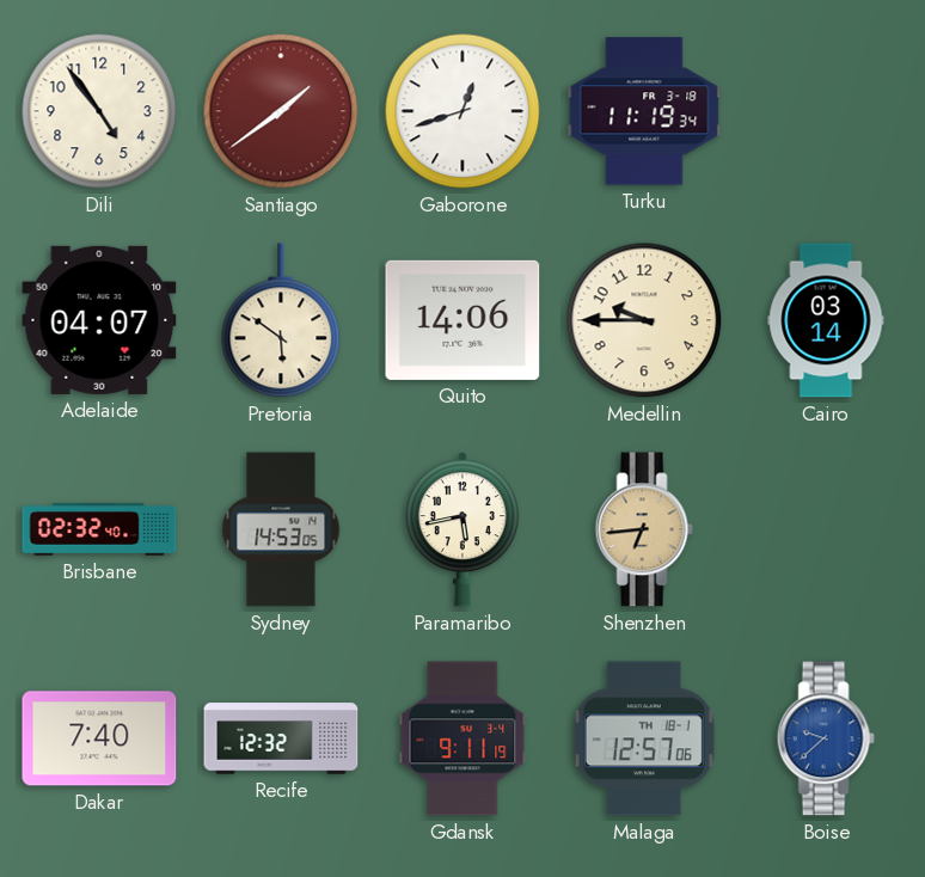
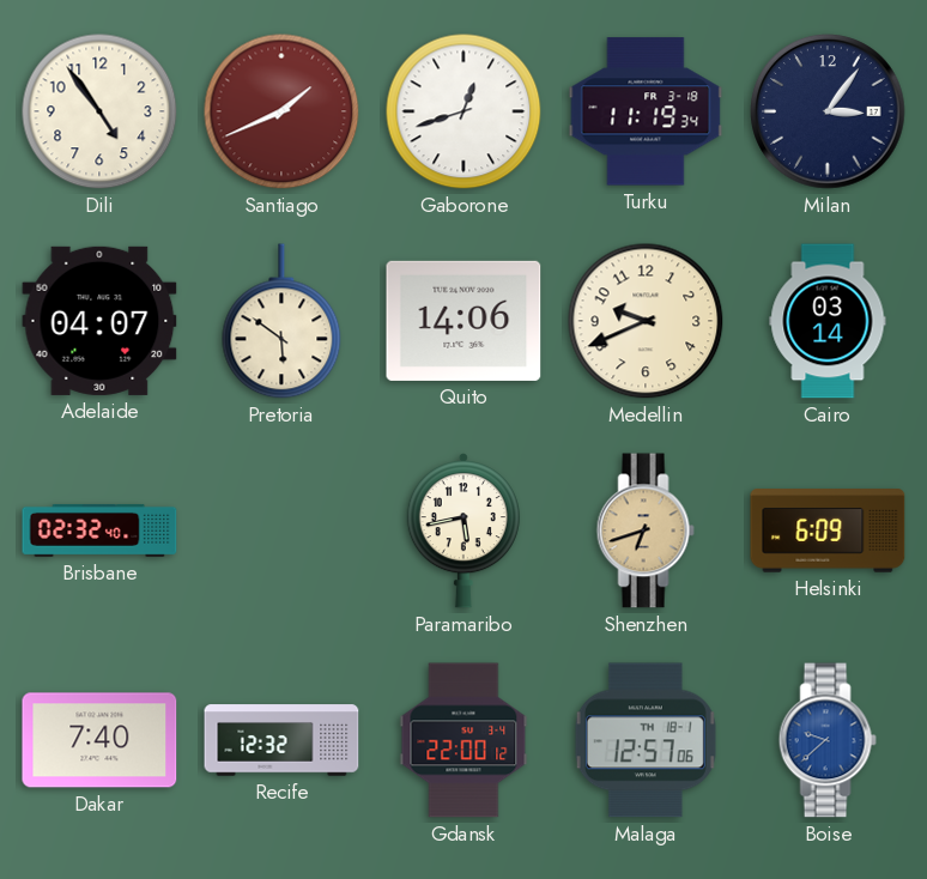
Santiago: 1:39 -> 1:41 (281, 111)
Milan: none -> 3:06 (828, 111)
Medellin: 9:45 -> 9:41 (646, 321)
Sydney: 14:53 -> none (281, 529)
Shenzhen: 6:44 -> 6:42 (646, 531)
Helsinki: none -> 6:09 (828, 531)
Gdansk: 9:11 -> 22:00 (463, 740)
